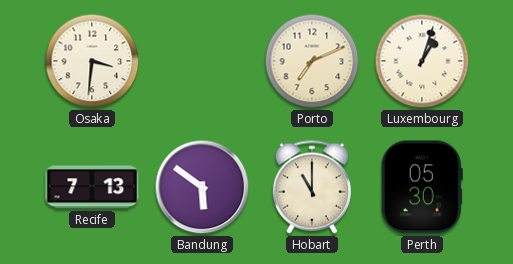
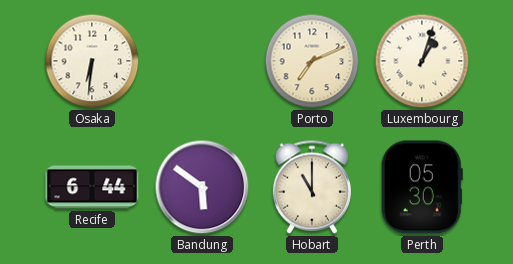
Osaka: 3:31 -> 6:31 (92, 61)
Recife: 7:13 -> 6:44 (92, 187)
